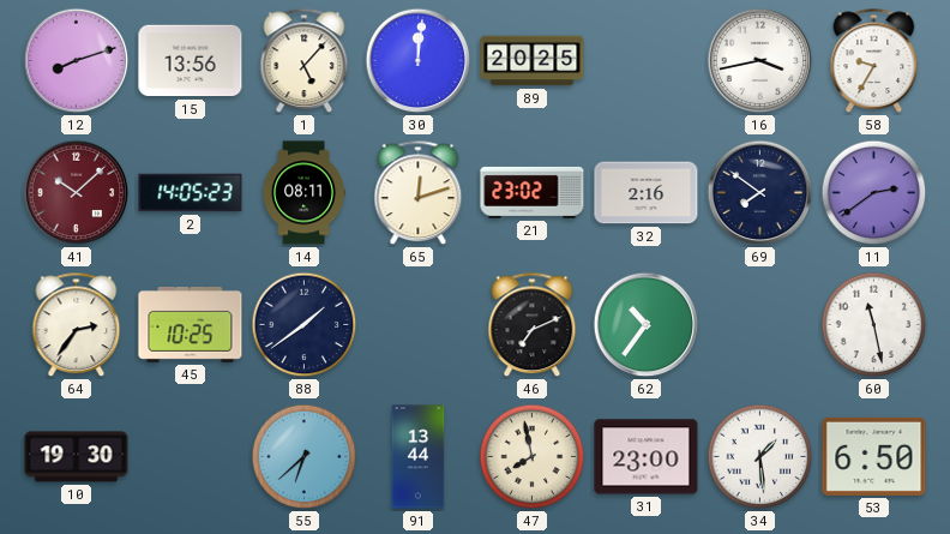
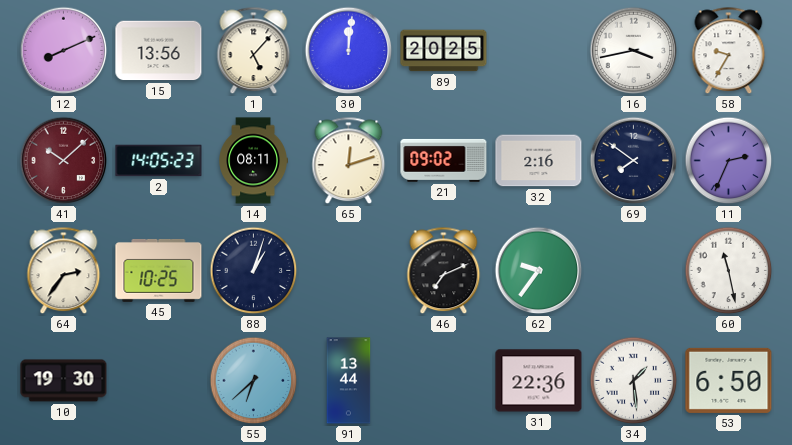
12: 8:12 -> 8:11 (64, 51)
21: 23:02 -> 09:02 (444, 160)
11: 2:39 -> 2:34 (729, 161)
88: 1:39 -> 1:03 (254, 271)
62: 10:36 -> 9:36 (539, 271)
47: 7:58 -> none (533, 457)
31: 23:00 -> 22:36 (539, 381)
